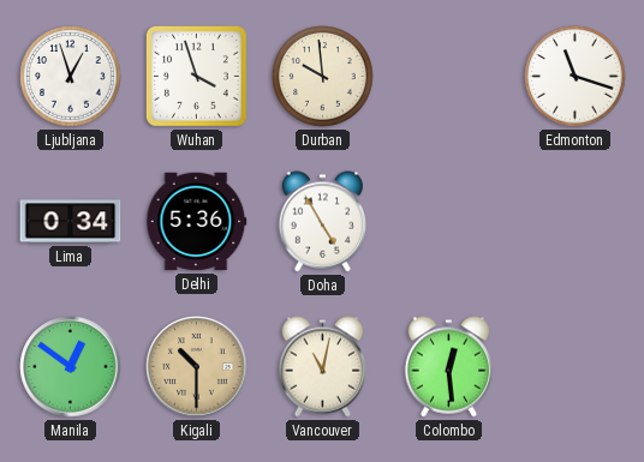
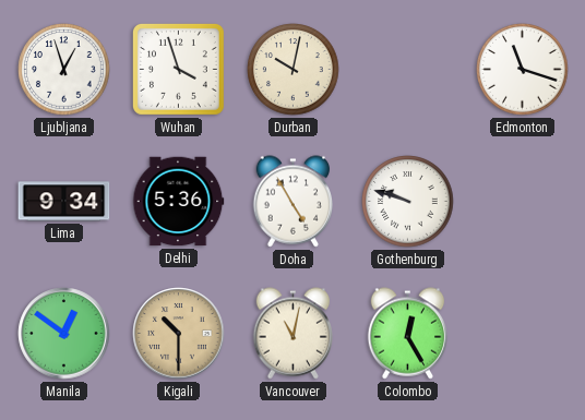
Durban: 9:59 -> 10:02 (294, 70)
Lima: 0:34 -> 9:34 (64, 202)
Gothenburg: none -> 9:48 (408, 202)
Colombo: 12:29 -> 12:25 (408, 334)
